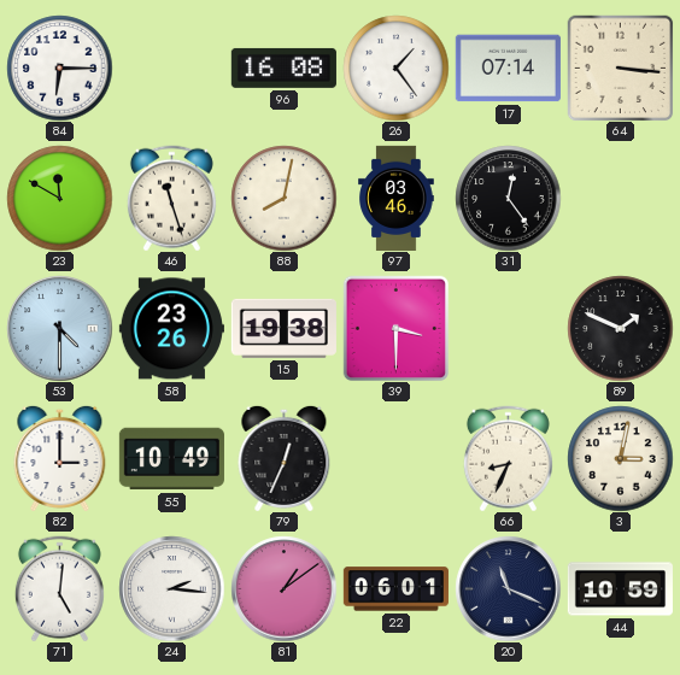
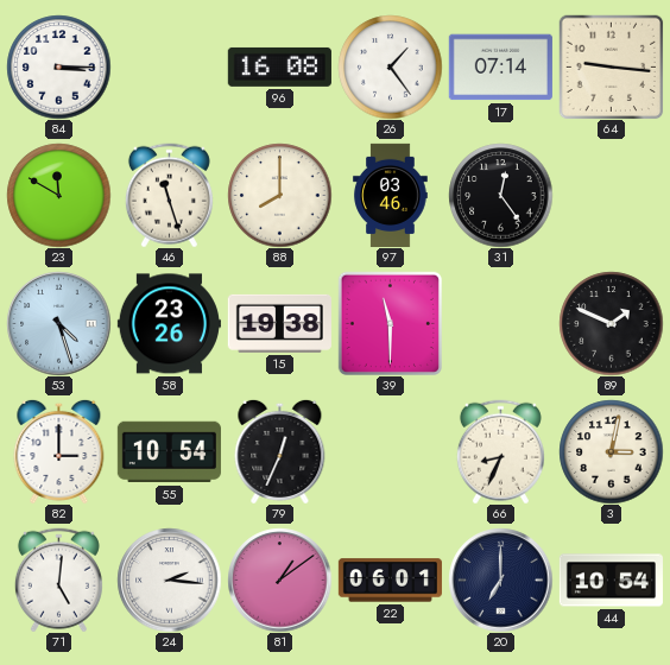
84: 6:15 -> 3:15 (58, 66)
64: 3:16 -> 9:16 (611, 66)
88: 8:02 -> 8:00 (279, 195)
53: 4:30 -> 4:27 (58, 323)
39: 3:30 -> 11:30 (390, 323)
55: 10:49 -> 10:54 (169, 452)
20: 11:19 -> 7:00 (500, 579)
44: 10:59 -> 10:54 (611, 581)
